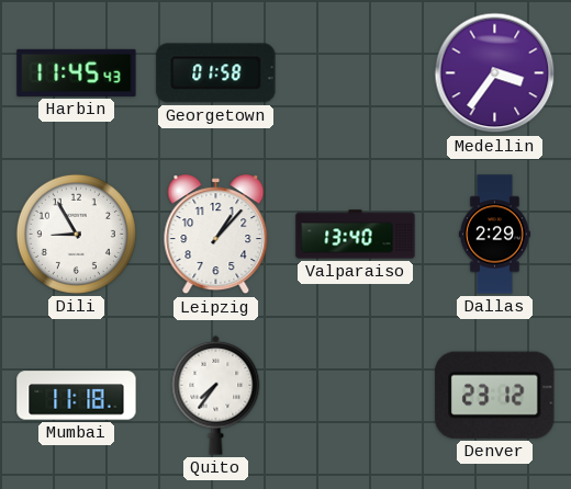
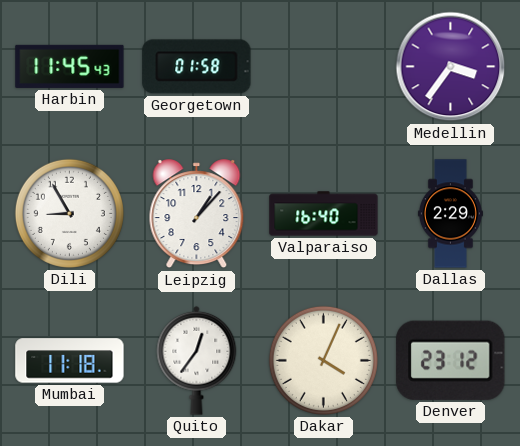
Valparaiso: 13:40 -> 16:40 (324, 214)
Quito: 7:36 -> 12:36 (197, 360)
Dakar: none -> 4:04 (323, 360)
